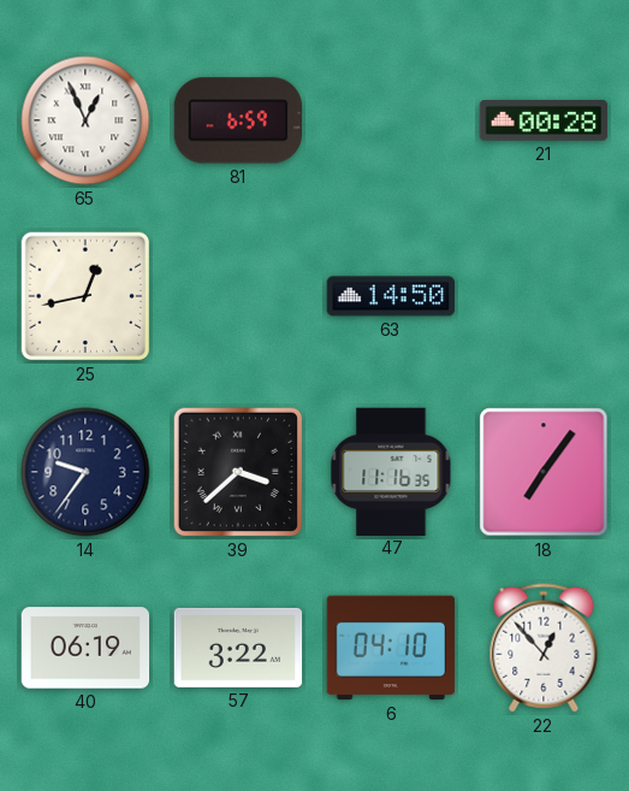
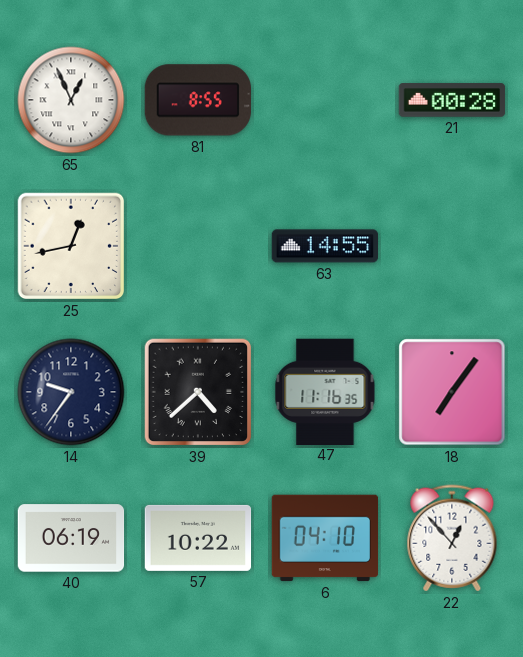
81: 6:59 -> 8:55 (197, 100)
63: 14:50 -> 14:55 (325, 246)
39: 3:38 -> 4:38 (198, 392)
57: 3:22 -> 10:22 (198, 538)
